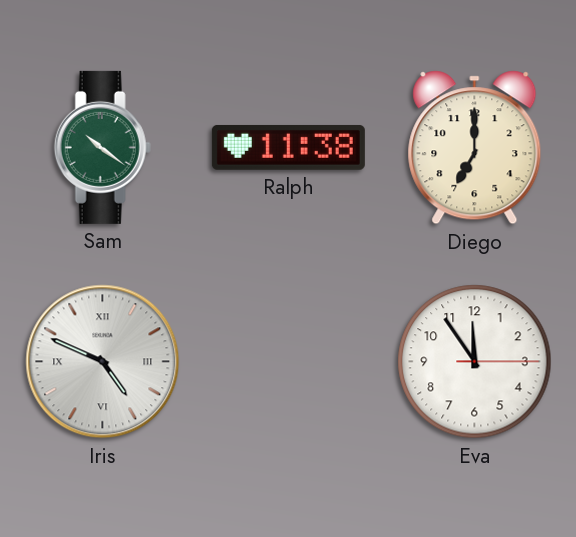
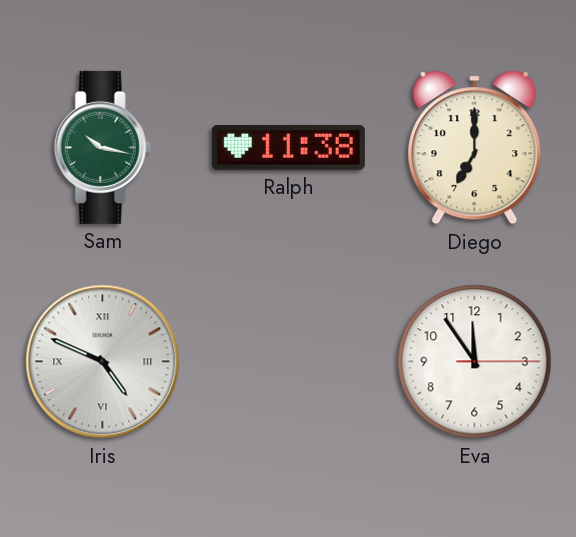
Sam: 10:21 -> 10:17 (102, 147)
